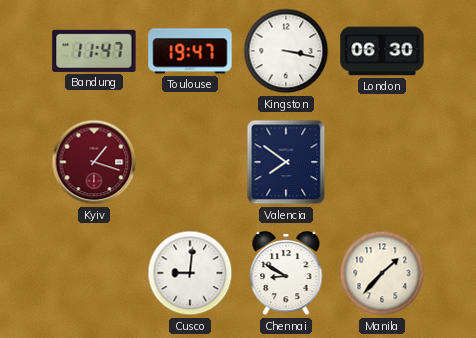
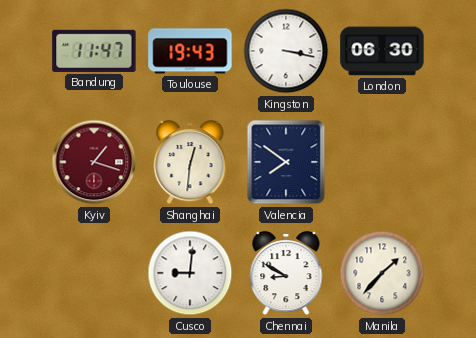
Toulouse: 19:47 -> 19:43 (190, 51)
Shanghai: none -> 12:31 (190, 162)
